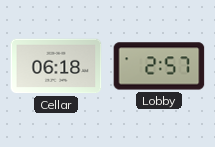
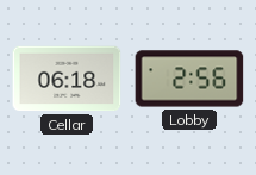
Lobby: 2:57 -> 2:56 (189, 79)
